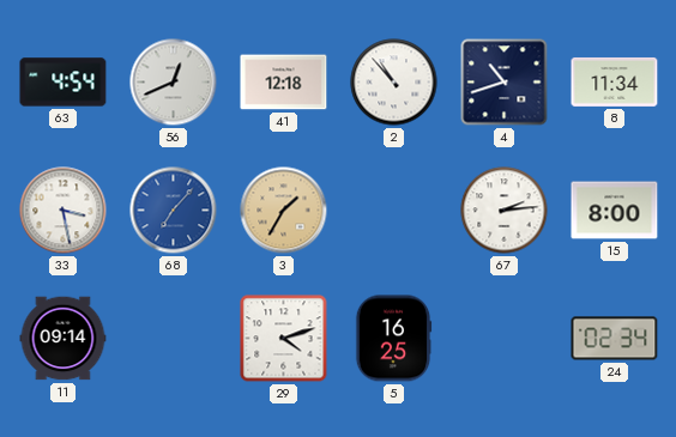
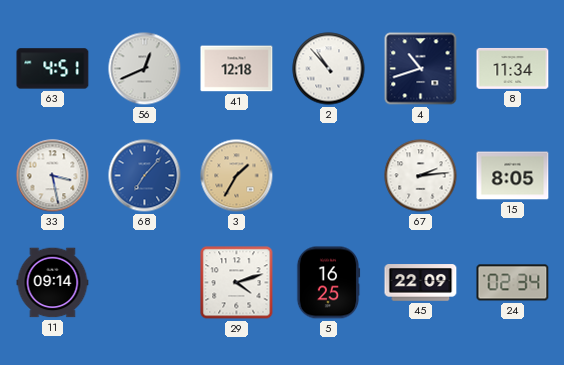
63: 4:54 -> 4:51 (53, 69)
15: 8:00 -> 8:05 (513, 176)
45: none -> 22:09 (421, 283)
